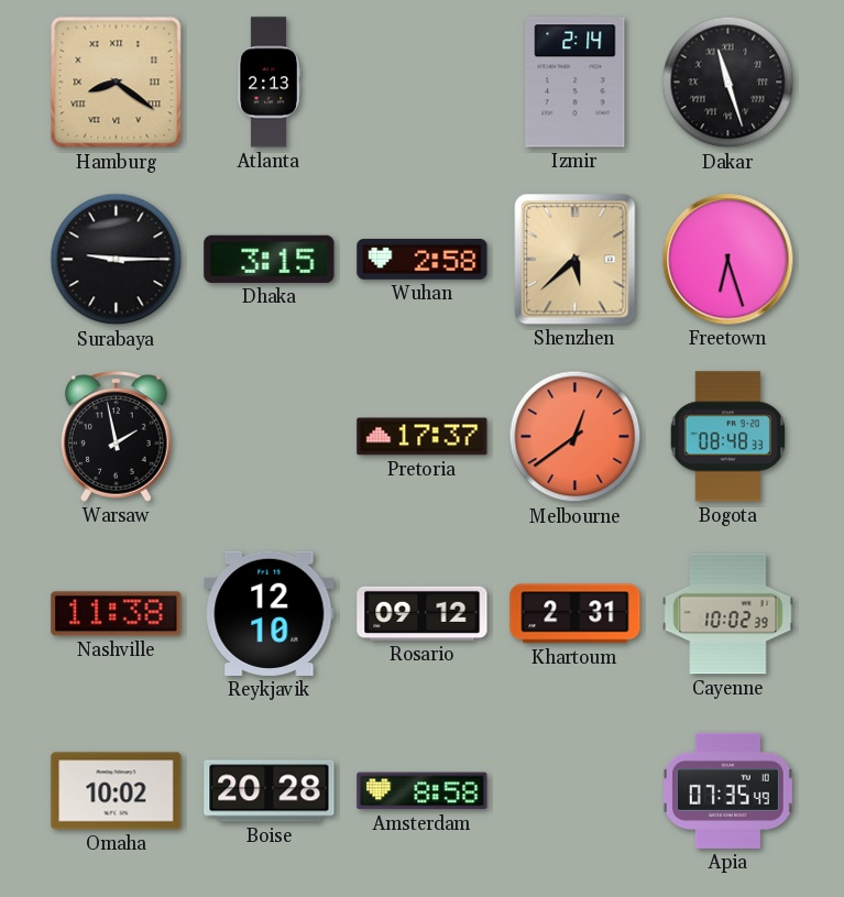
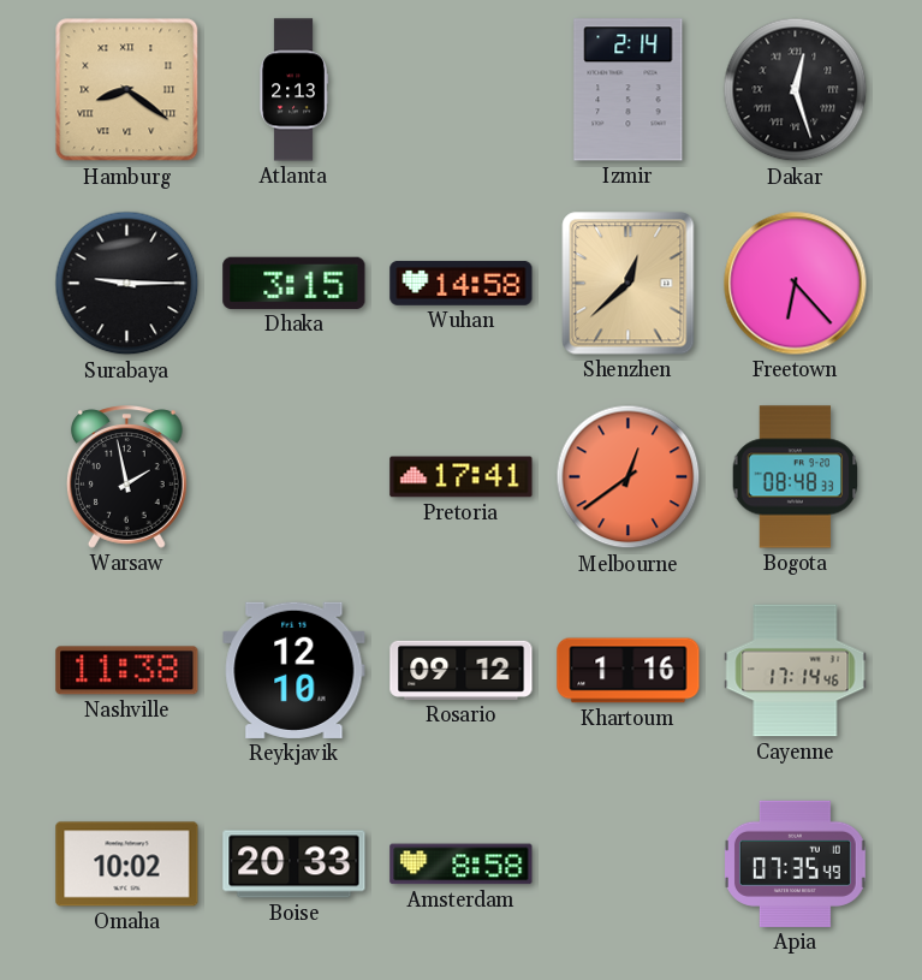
Dakar: 11:27 -> 12:27 (796, 90)
Wuhan: 2:58 -> 14:58 (462, 283)
Shenzhen: 5:38 -> 12:38 (629, 284)
Freetown: 6:27 -> 6:23 (796, 284)
Pretoria: 17:37 -> 17:41 (462, 477)
Khartoum: 2:31 -> 1:16 (629, 671)
Cayenne: 10:02 -> 17:14 (796, 671)
Boise: 20:28 -> 20:33 (295, 865)
